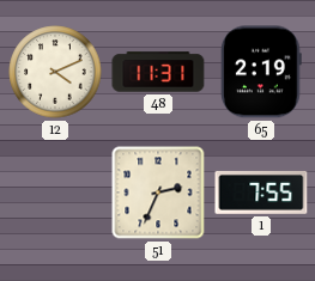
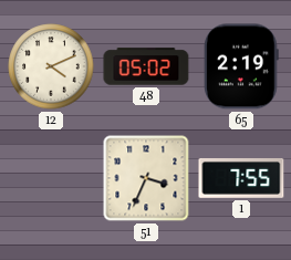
48: 11:31 -> 05:02 (146, 66)
51: 2:34 -> 3:34 (146, 178)
